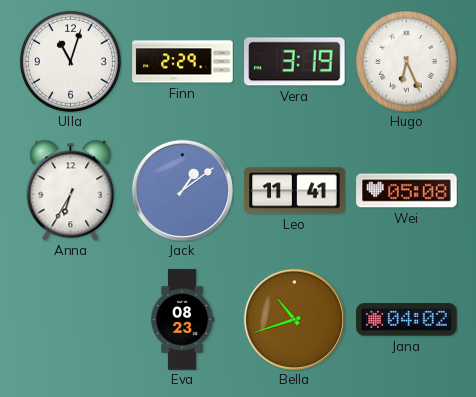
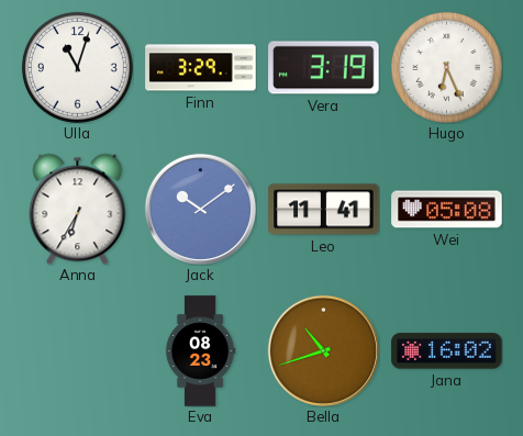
Finn: 2:29 -> 3:29 (201, 68)
Jack: 1:09 -> 10:09 (200, 209)
Jana: 04:02 -> 16:02 (447, 351)
